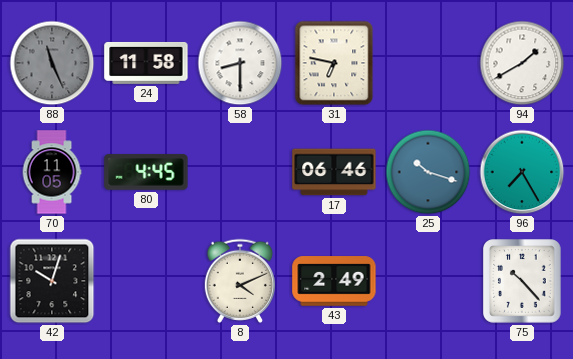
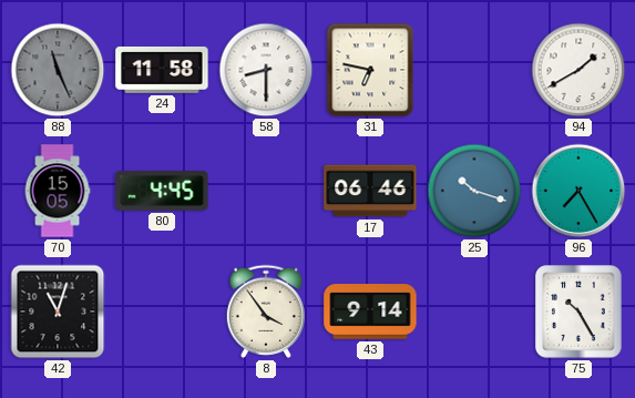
70: 11:05 -> 15:05 (58, 191)
42: 10:03 -> 11:03 (58, 312)
8: 4:11 -> 3:54 (266, 312)
43: 2:49 -> 9:14 (370, 312)
75: 10:23 -> 10:25 (578, 312)
